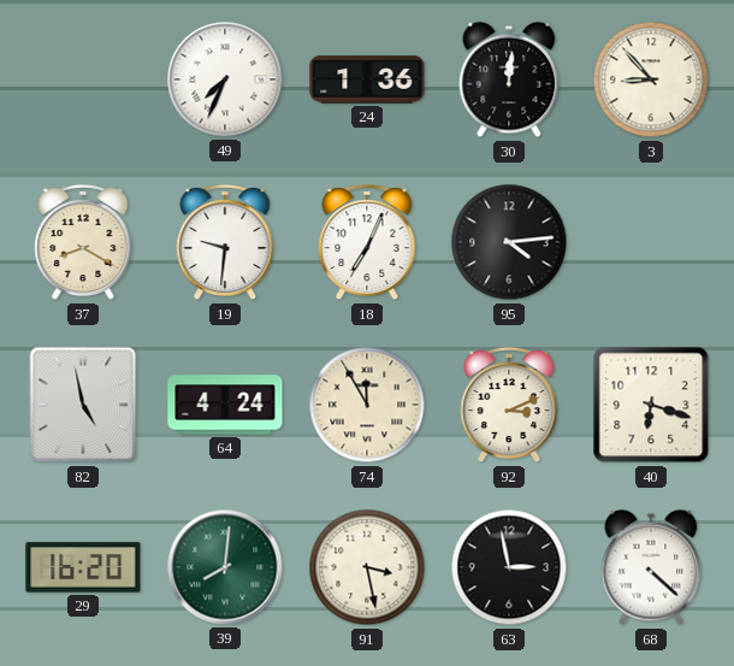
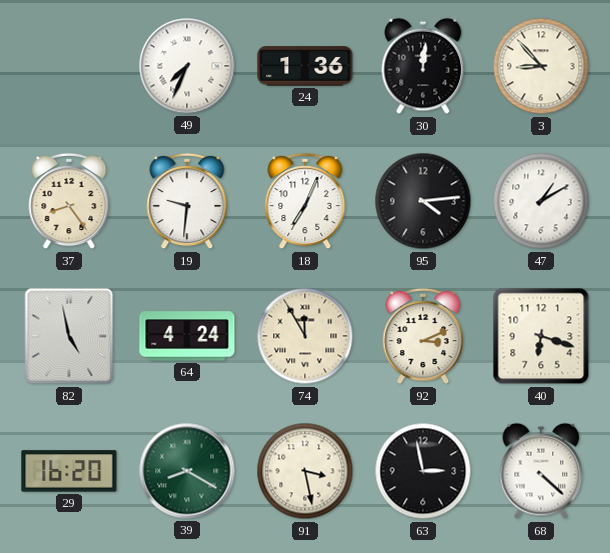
37: 8:20 -> 8:24 (69, 201)
47: none -> 1:10 (541, 201)
39: 8:01 -> 8:20 (187, 471)
